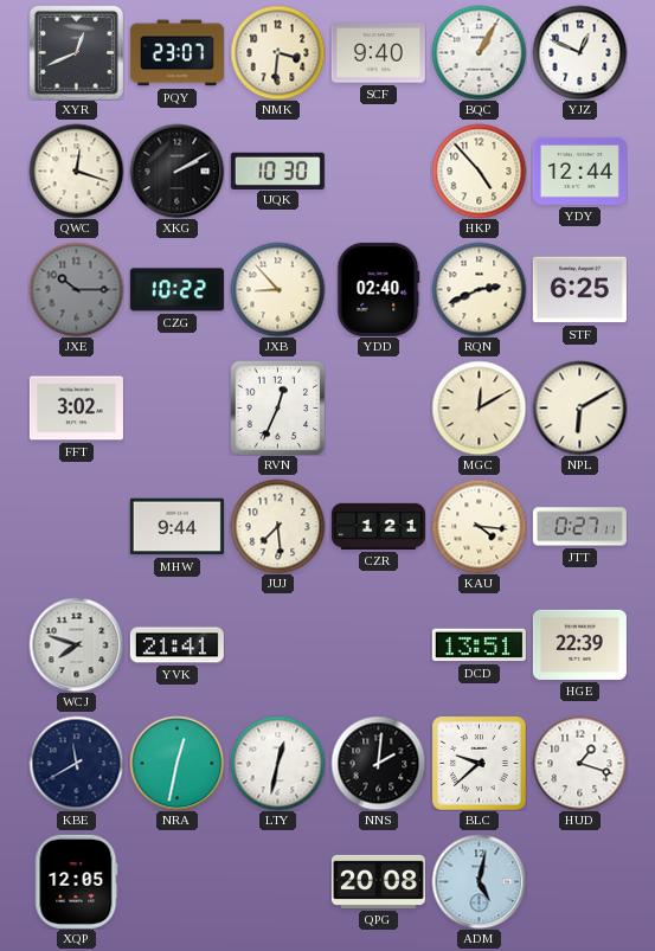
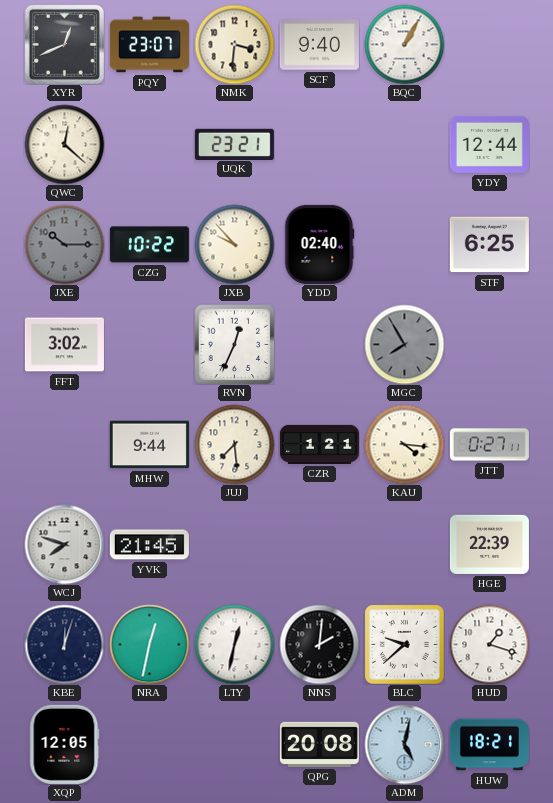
YJZ: 12:49 -> none (579, 52)
QWC: 12:18 -> 12:22 (64, 144)
XKG: 2:10 -> none (176, 171)
UQK: 10:30 -> 23:21 (234, 144)
HKP: 4:53 -> none (479, 171)
JXB: 8:53 -> 9:53 (234, 244)
RQN: 2:41 -> none (479, 289)
MGC: 12:10 -> 7:55 (404, 344)
MGC dial: cream -> grey (404, 344)
NPL: 6:10 -> none (579, 407)
YVK: 21:41 -> 21:45 (149, 545)
DCD: 13:51 -> none (479, 645)
KBE: 11:40 -> 12:03 (64, 644)
HUW: none -> 18:21 (489, 745)
